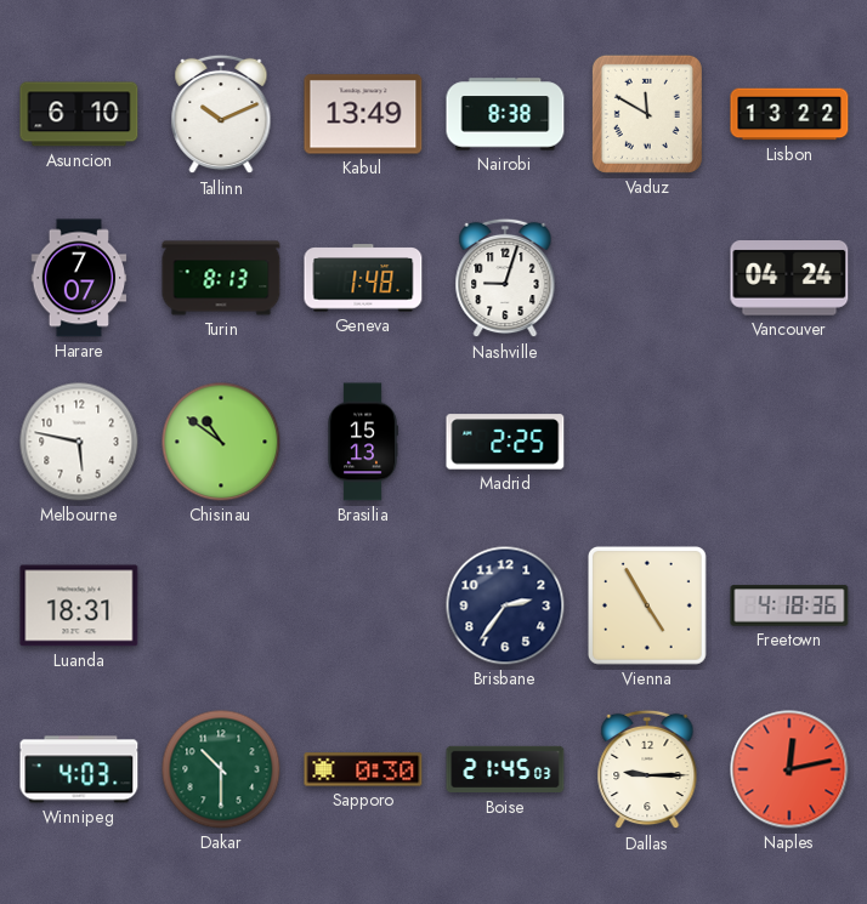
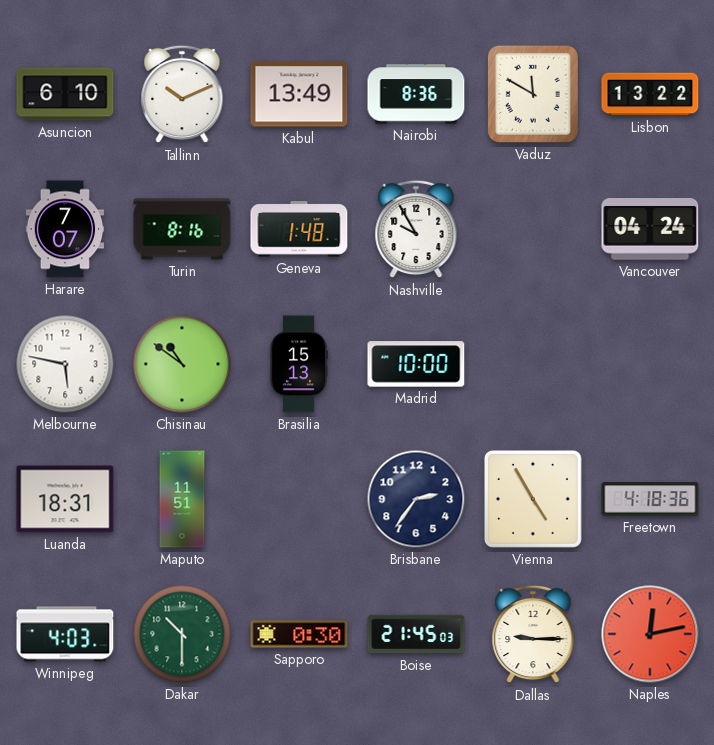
Nairobi: 8:38 -> 8:36 (416, 94)
Turin: 8:13 -> 8:16 (182, 229)
Nashville: 9:03 -> 9:55 (416, 229)
Madrid: 2:25 -> 10:00 (416, 364)
Maputo: none -> 11:51 (182, 499)
